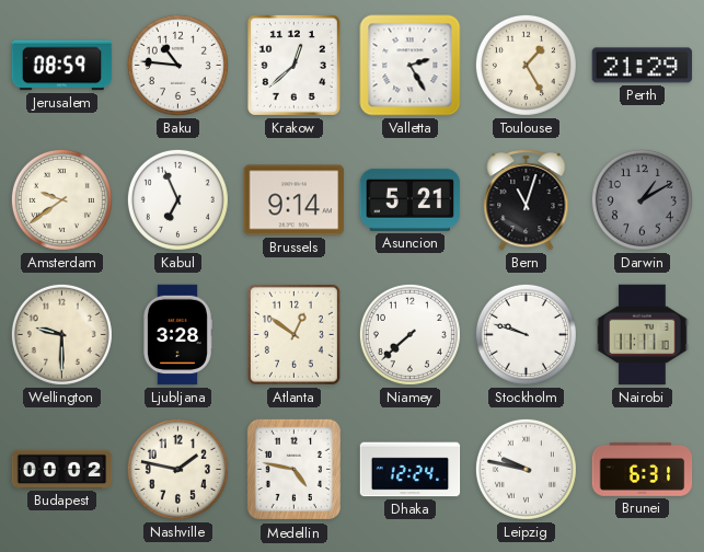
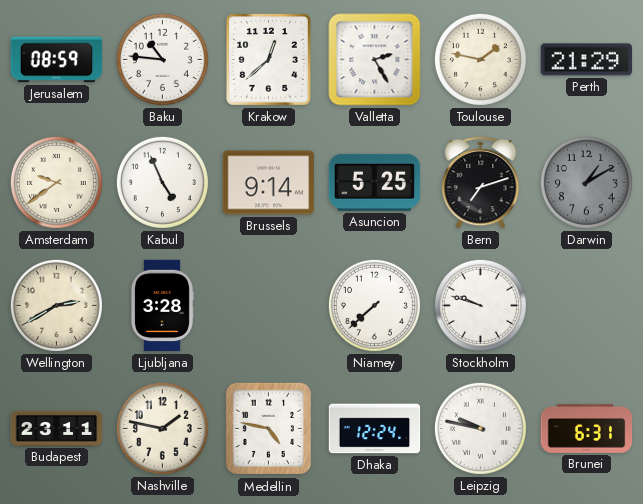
Toulouse: 1:25 -> 1:47 (480, 59)
Kabul: 6:56 -> 4:56 (162, 182)
Asuncion: 5:21 -> 5:25 (375, 182)
Bern: 11:03 -> 7:12 (481, 183)
Wellington: 9:30 -> 2:40 (56, 305)
Atlanta: 12:51 -> none (293, 334)
Nairobi: 11:11 -> none (643, 335)
Budapest: 00:02 -> 23:11 (57, 428)
